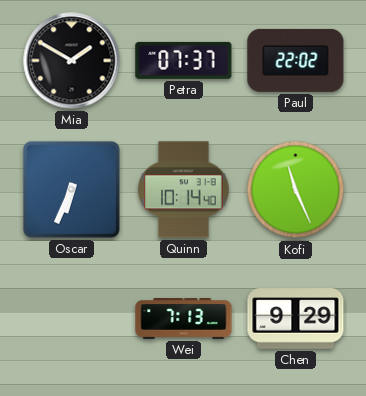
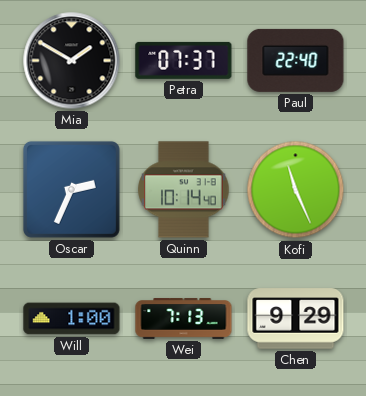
Paul: 22:02 -> 22:40 (296, 60)
Oscar: 6:34 -> 2:34 (71, 189)
Will: none -> 1:00 (72, 319)
